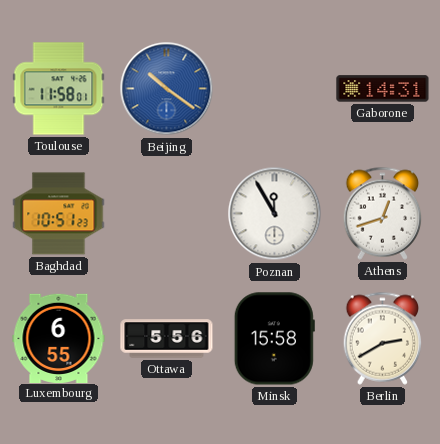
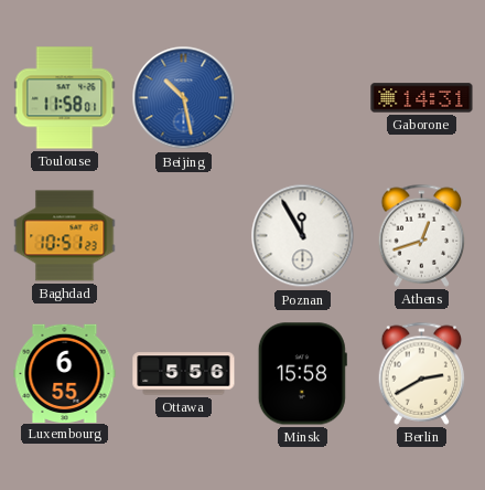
Beijing: 10:21 -> 10:28 (184, 98)
